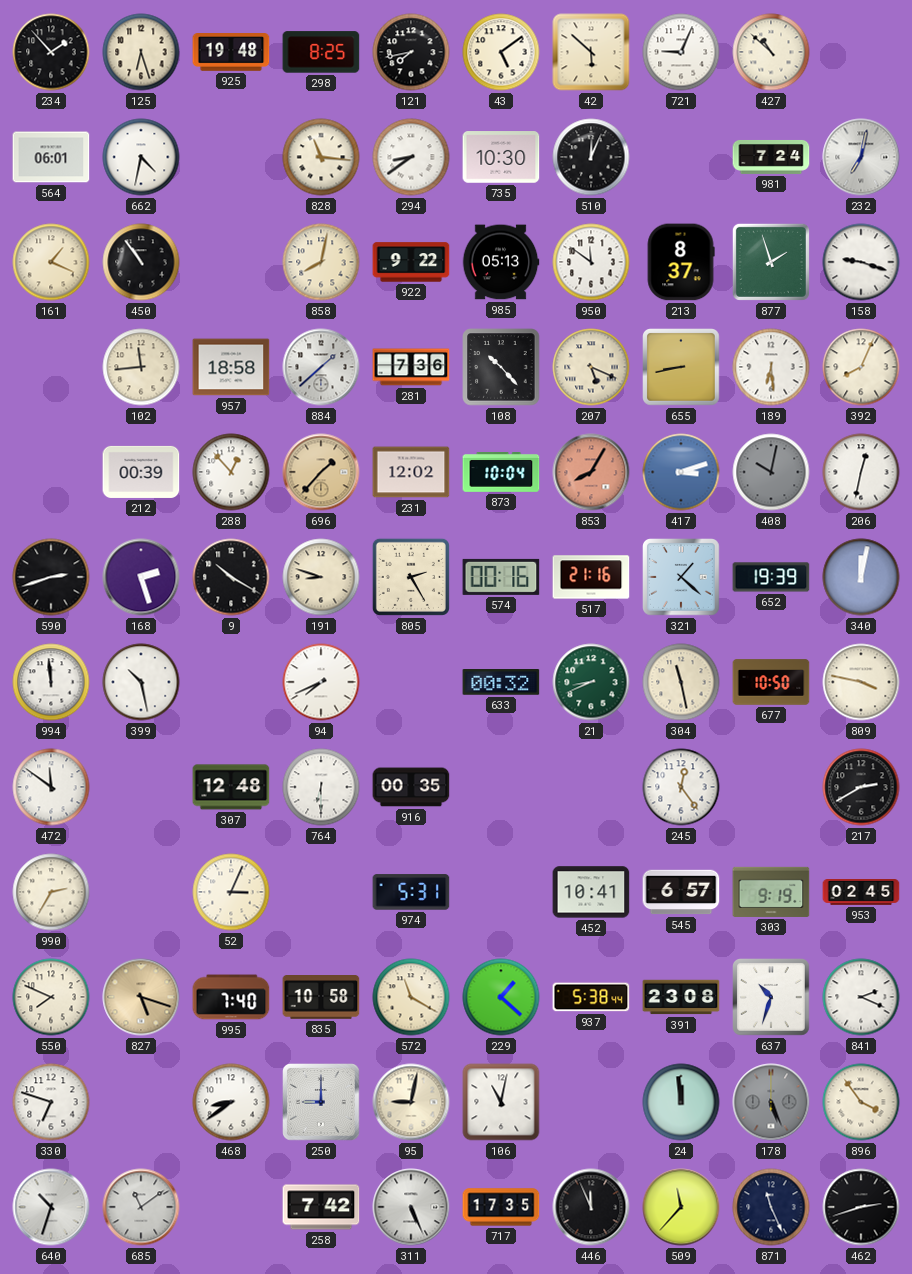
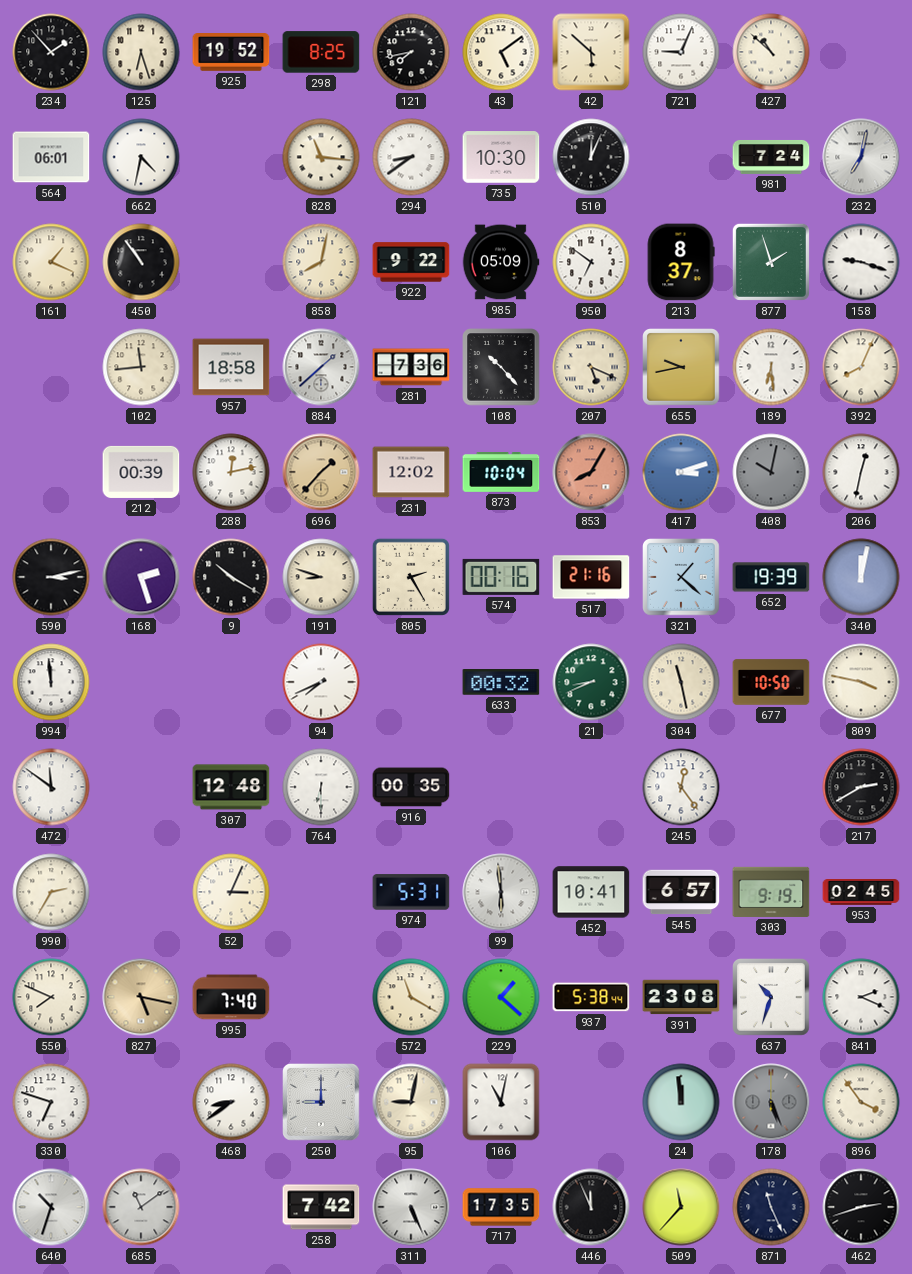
925: 19:48 -> 19:52 (231, 52)
985: 05:13 -> 05:09 (501, 262)
950: 11:51 -> 6:51 (591, 262)
655: 8:43 -> 9:43 (682, 368)
288: 12:53 -> 12:13 (231, 472)
590: 2:42 -> 3:13 (51, 577)
399: 10:28 -> none (141, 682)
99: none -> 5:59 (501, 892)
827: 5:18 -> 5:17 (141, 997)
835: 10:58 -> none (321, 998)
